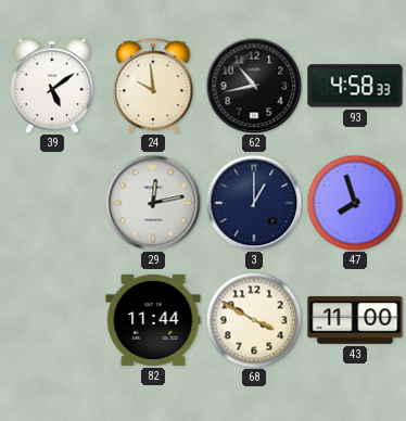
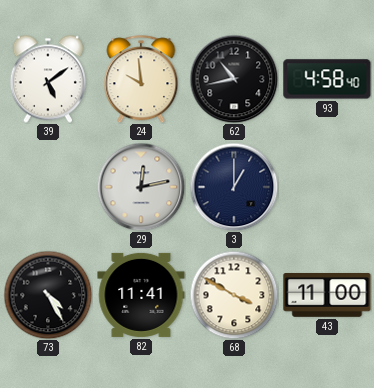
93: 4:58:33 -> 4:58:40 (327, 79)
47: 7:57 -> none (355, 203)
73: none -> 4:25 (48, 295)
82: 11:44 -> 11:41 (141, 295)
